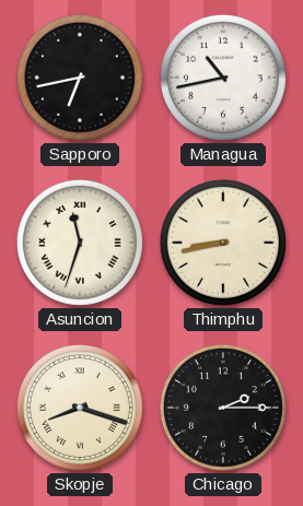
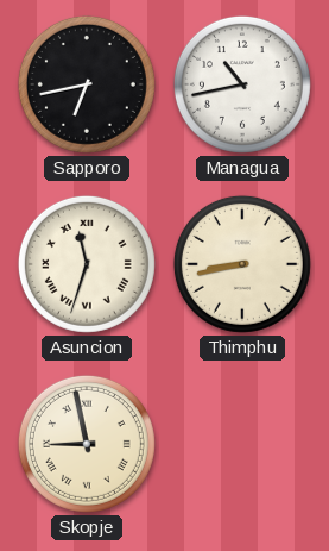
Skopje: 8:18 -> 8:58 (87, 444)
Chicago: 2:15 -> none (223, 408)
